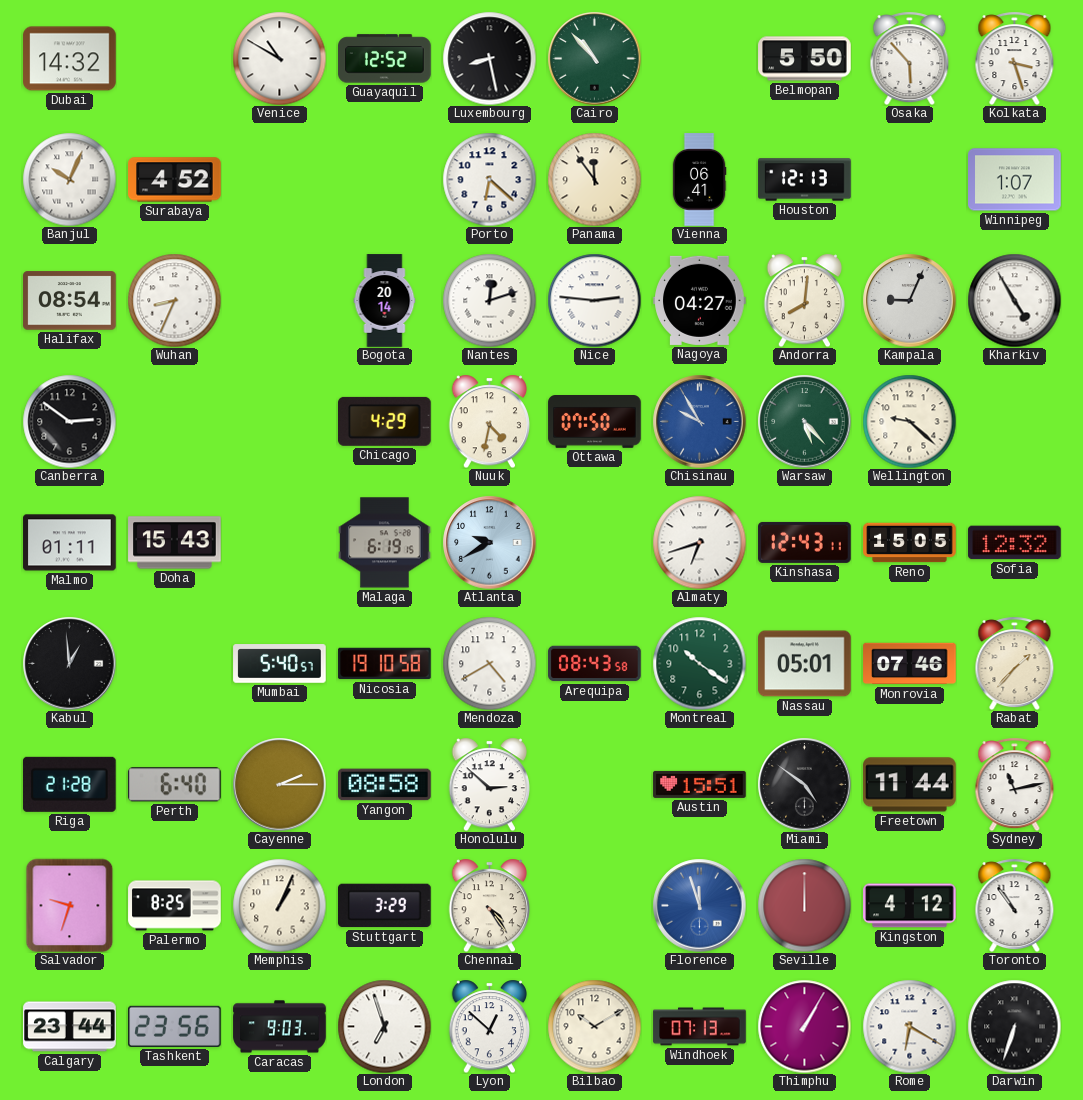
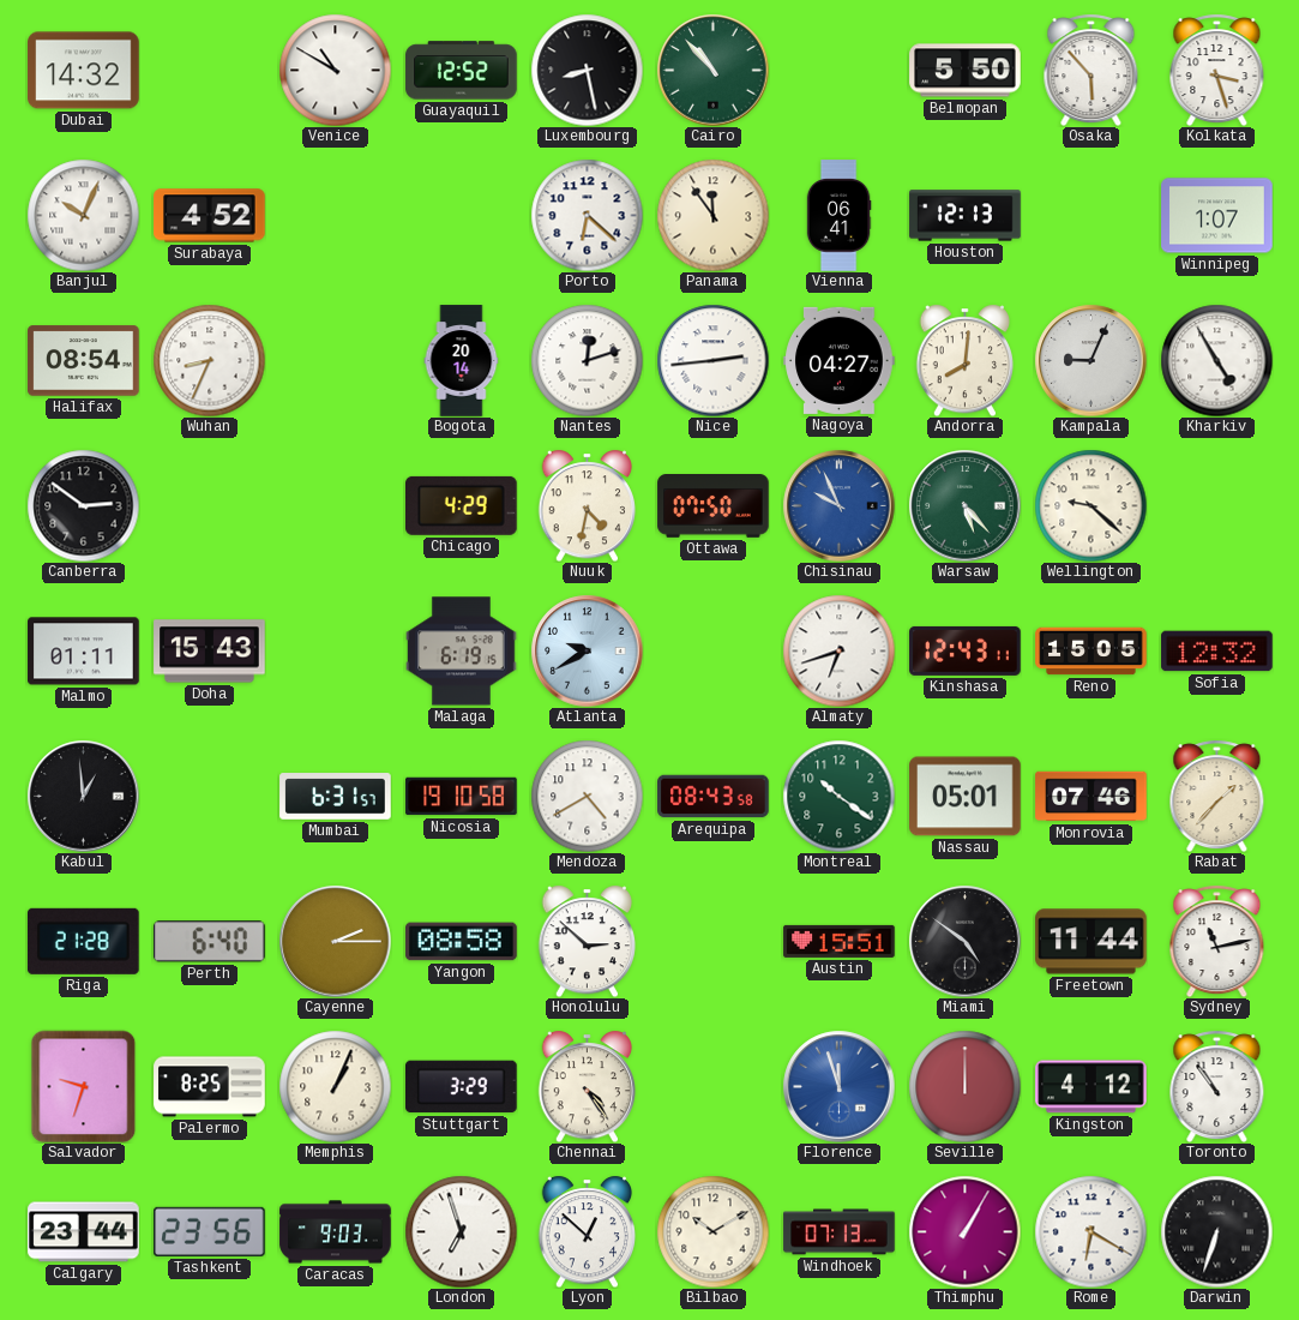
Nice: 2:46 -> 2:44 (712, 360)
Chisinau: 9:55 -> 9:56 (838, 505)
Mumbai: 5:40 -> 6:31 (336, 797)
